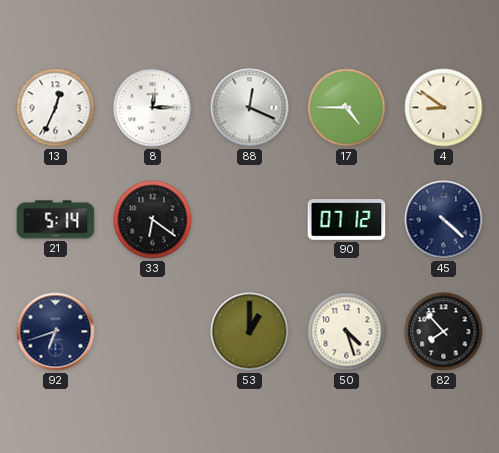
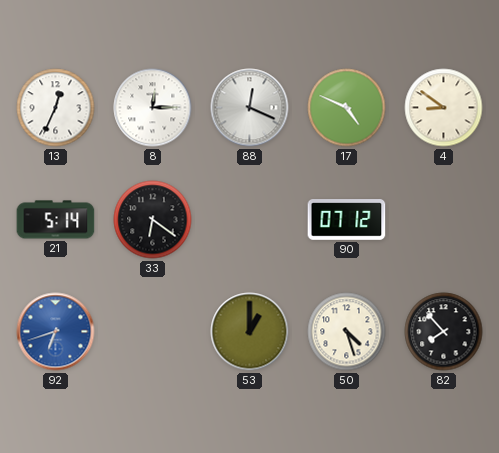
17: 4:45 -> 4:49 (347, 108)
45: 4:22 -> none (444, 220)
92 dial: navy -> blue (56, 332)
